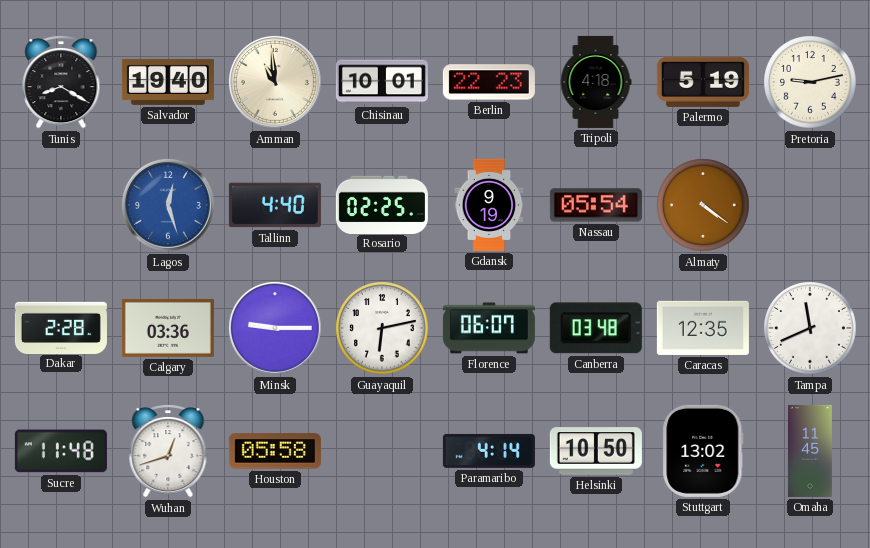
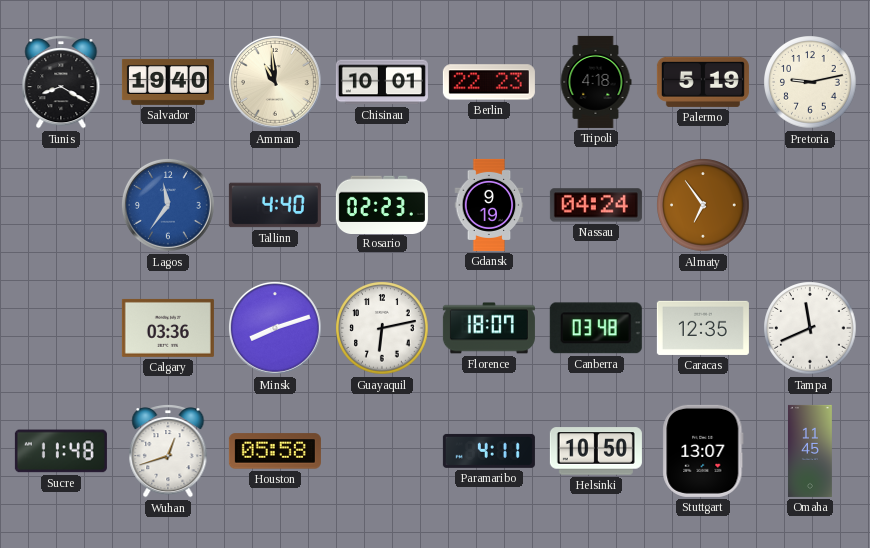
Lagos: 12:27 -> 11:36 (168, 205)
Rosario: 02:25 -> 02:23 (382, 204)
Nassau: 05:54 -> 04:24 (596, 205)
Almaty: 4:21 -> 6:54 (703, 205)
Dakar: 2:28 -> none (61, 327)
Minsk: 9:15 -> 8:12 (275, 328)
Florence: 06:07 -> 18:07 (489, 328)
Paramaribo: 4:14 -> 4:11 (489, 451)
Stuttgart: 13:02 -> 13:07 (703, 451)
